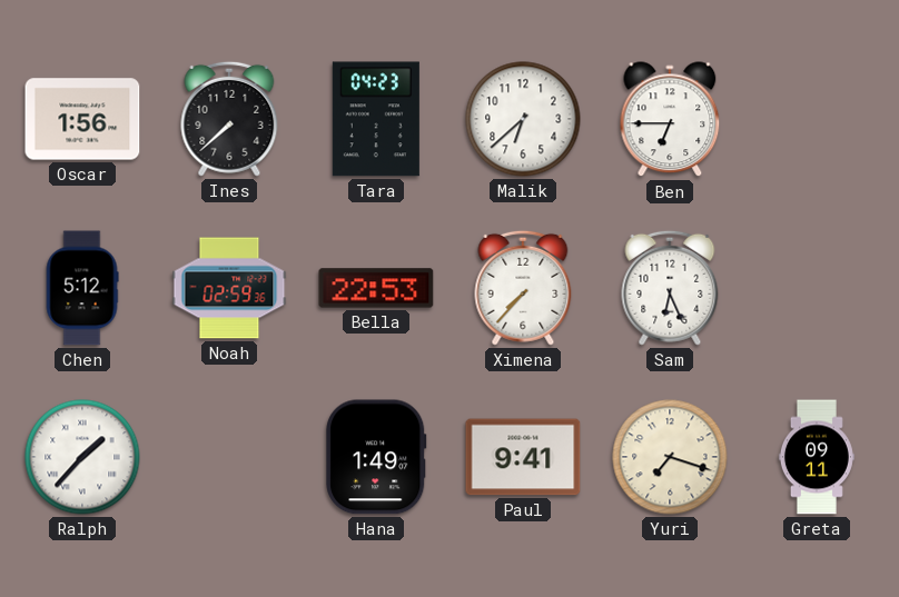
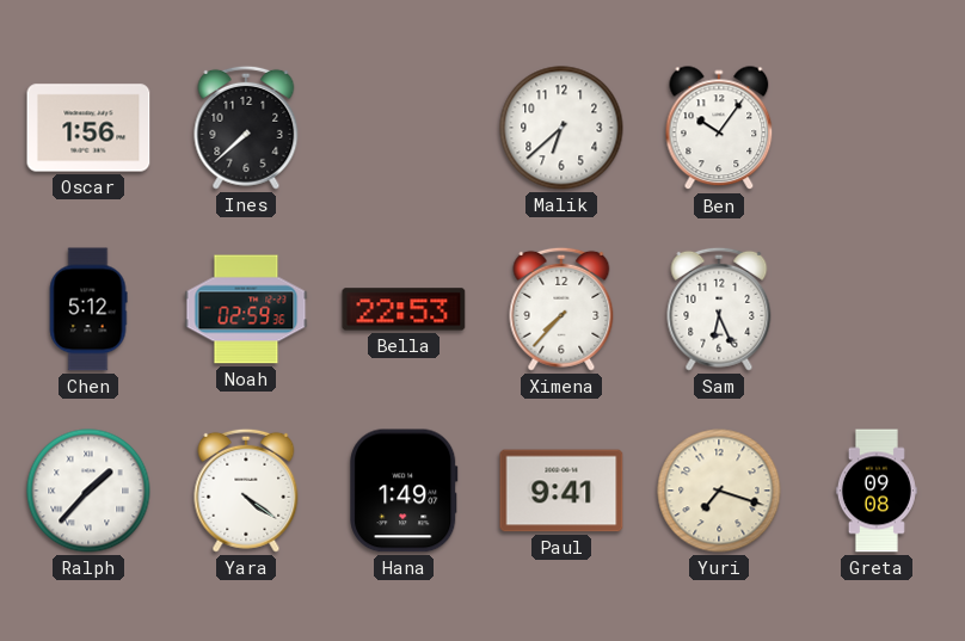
Tara: 04:23 -> none (376, 119)
Ben: 6:45 -> 10:06 (719, 129)
Yara: none -> 4:21 (246, 491)
Greta: 09:11 -> 09:08 (877, 491)
